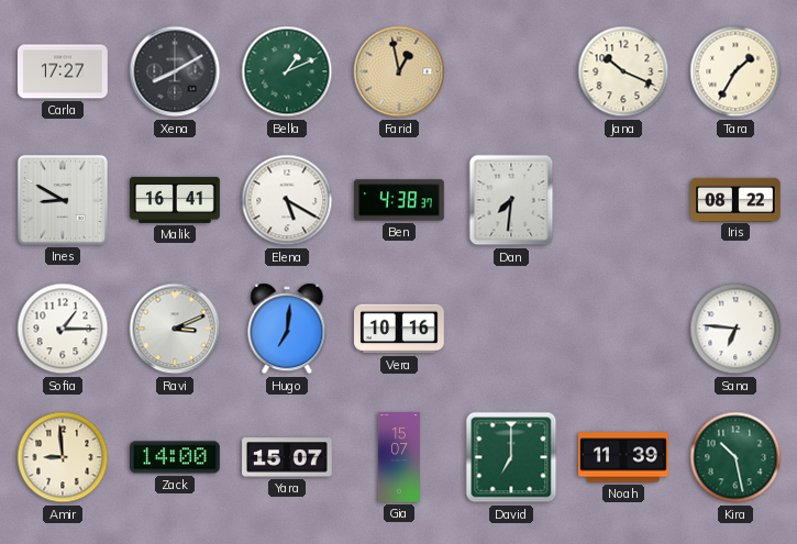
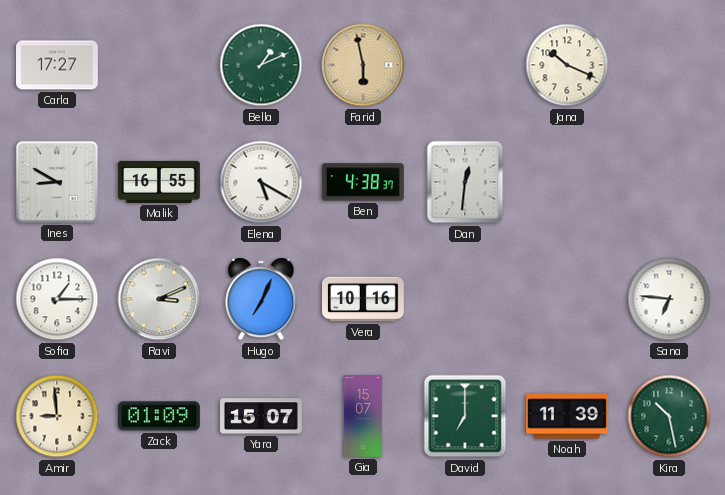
Xena: 8:10 -> none (175, 71)
Farid: 12:58 -> 5:58 (363, 65)
Tara: 1:35 -> none (735, 71)
Malik: 16:41 -> 16:55 (159, 182)
Dan: 7:31 -> 12:31 (465, 182)
Iris: 08:22 -> none (737, 199)
Hugo: 7:01 -> 7:04 (261, 299)
Zack: 14:00 -> 01:09 (160, 416)
